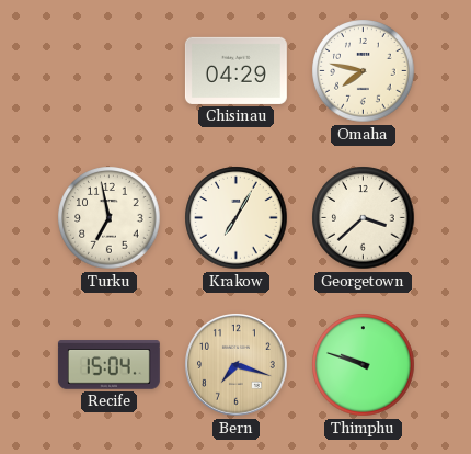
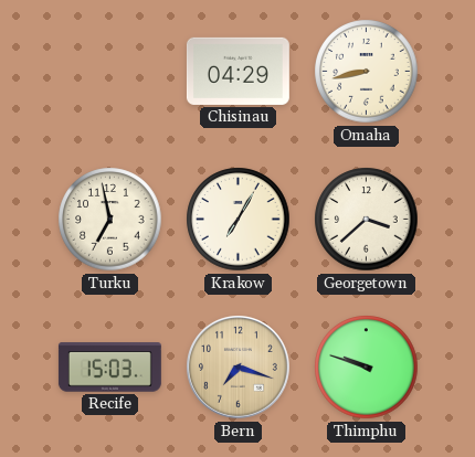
Omaha: 7:47 -> 8:43 (367, 72)
Recife: 15:04 -> 15:03 (109, 368)
